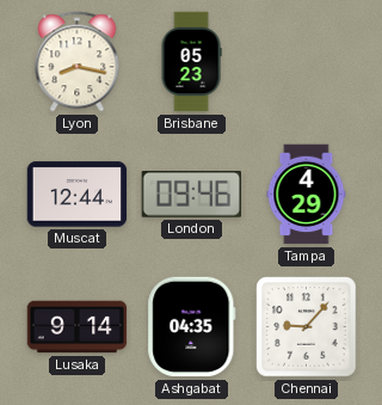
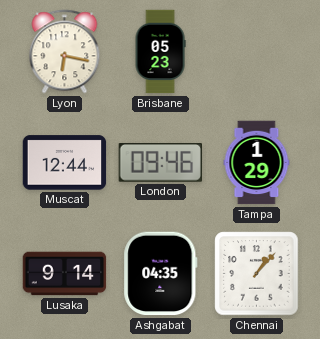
Lyon: 8:17 -> 6:17 (65, 52)
Tampa: 4:29 -> 1:29 (257, 163)
Chennai: 9:07 -> 1:07 (257, 274)
